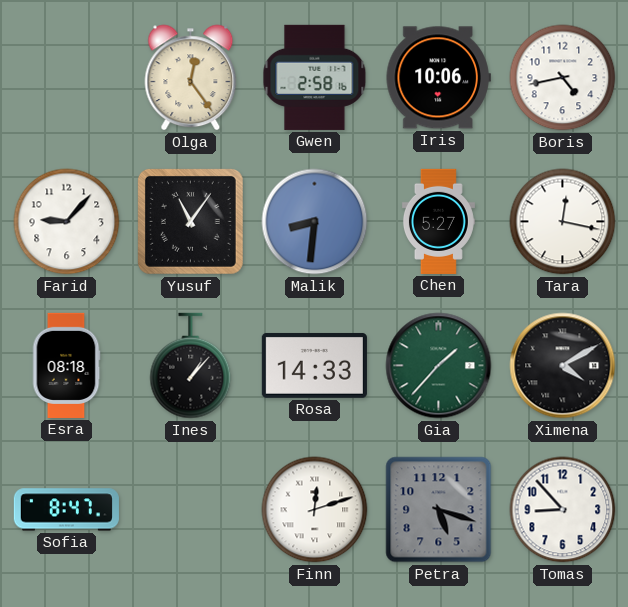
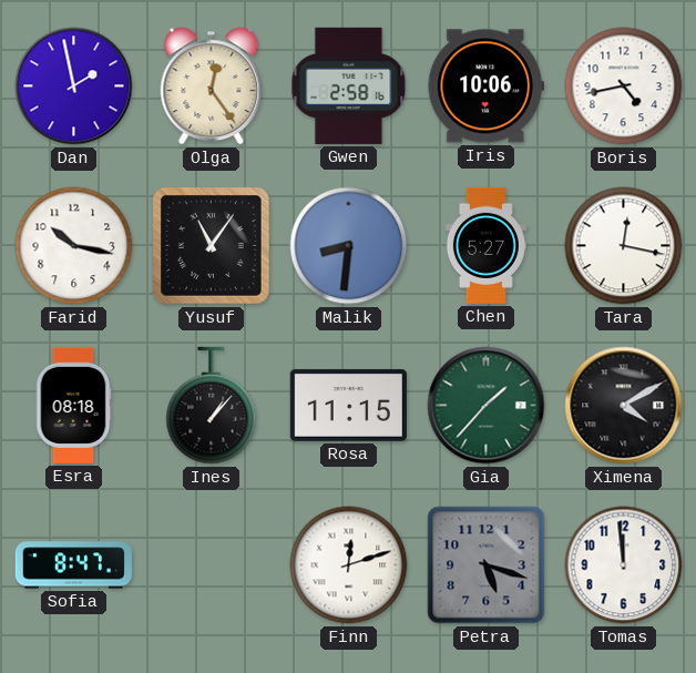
Dan: none -> 1:58 (74, 86)
Farid: 9:07 -> 10:17 (74, 246)
Rosa: 14:33 -> 11:15 (348, 405)
Tomas: 8:53 -> 11:59 (624, 565)
